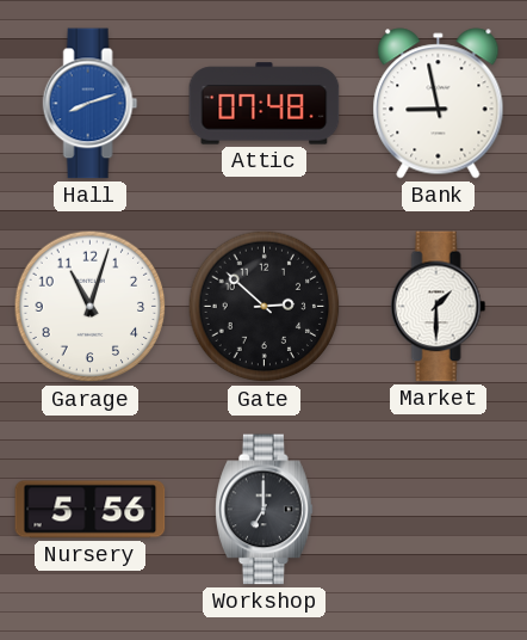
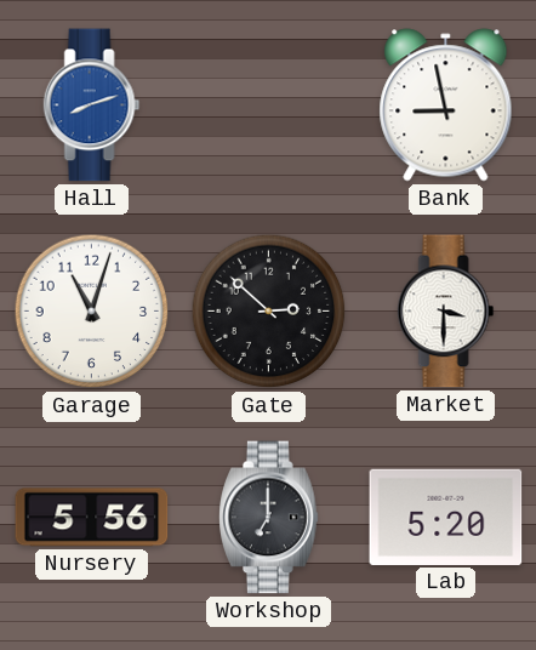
Attic: 07:48 -> none (265, 104)
Market: 1:30 -> 3:30 (446, 312)
Lab: none -> 5:20 (446, 517)
